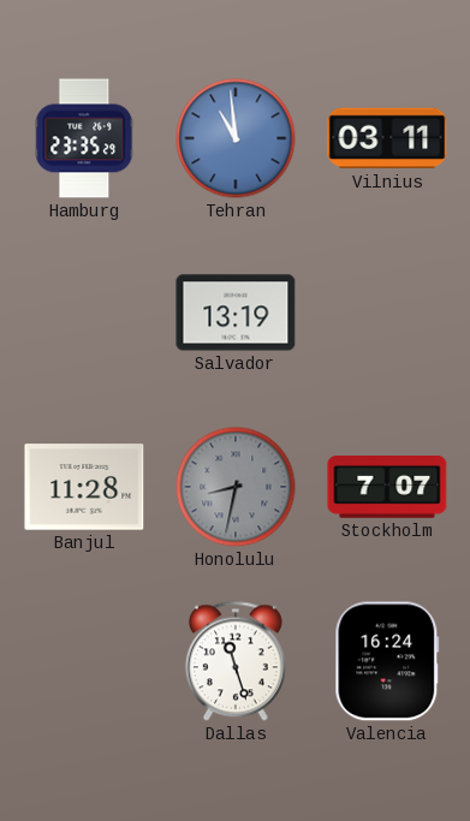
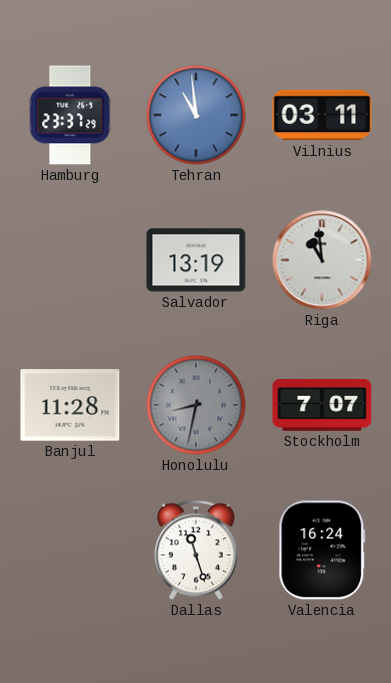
Hamburg: 23:35 -> 23:37 (70, 115)
Riga: none -> 10:59 (322, 260)
